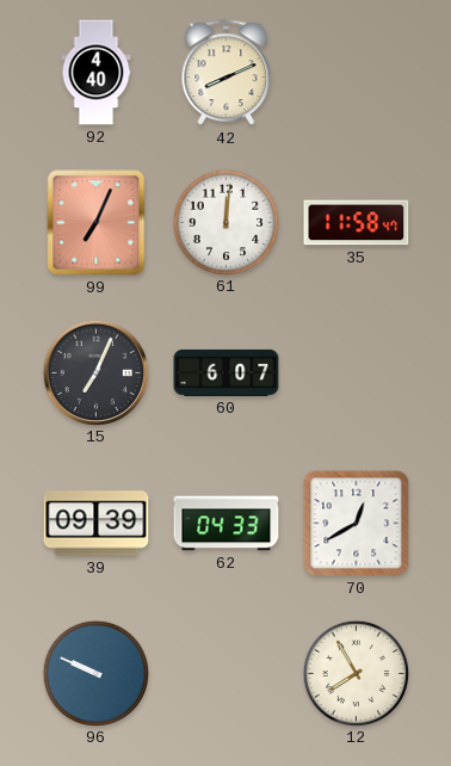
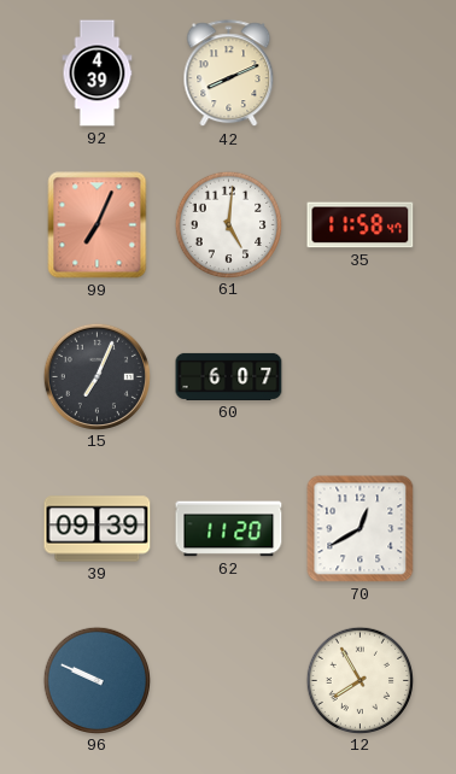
92: 4:40 -> 4:39 (98, 74)
61: 12:01 -> 5:01 (228, 224)
62: 04:33 -> 11:20 (229, 529)
